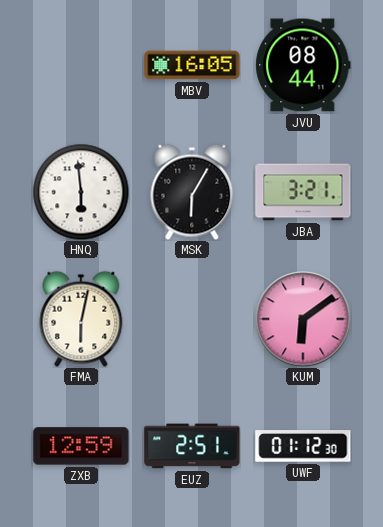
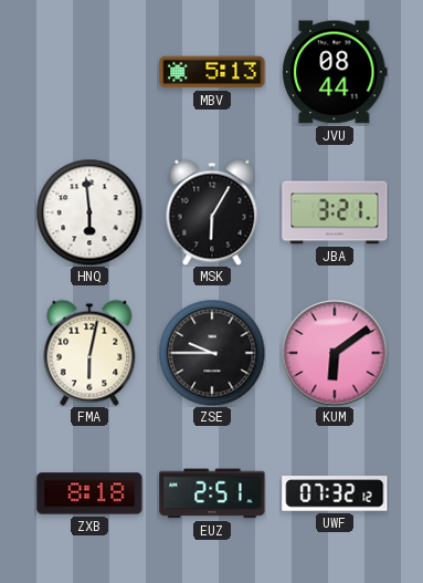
MBV: 16:05 -> 5:13 (212, 72)
ZSE: none -> 9:45 (212, 353)
ZXB: 12:59 -> 8:18 (89, 493)
UWF: 01:12 -> 07:32 (335, 493)
